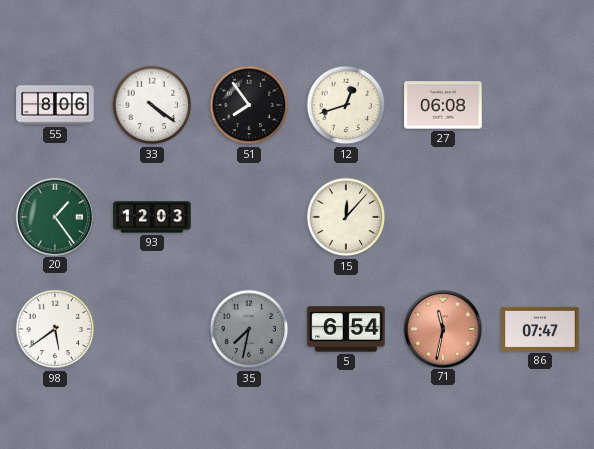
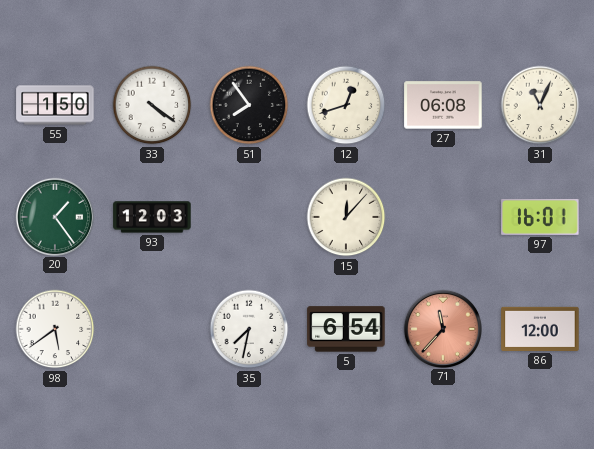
55: 8:06 -> 1:50 (55, 105)
31: none -> 11:04 (540, 105)
97: none -> 16:01 (540, 217)
35 dial: grey -> white (249, 329)
71: 11:32 -> 11:37 (442, 328)
86: 07:47 -> 12:00 (540, 329)
